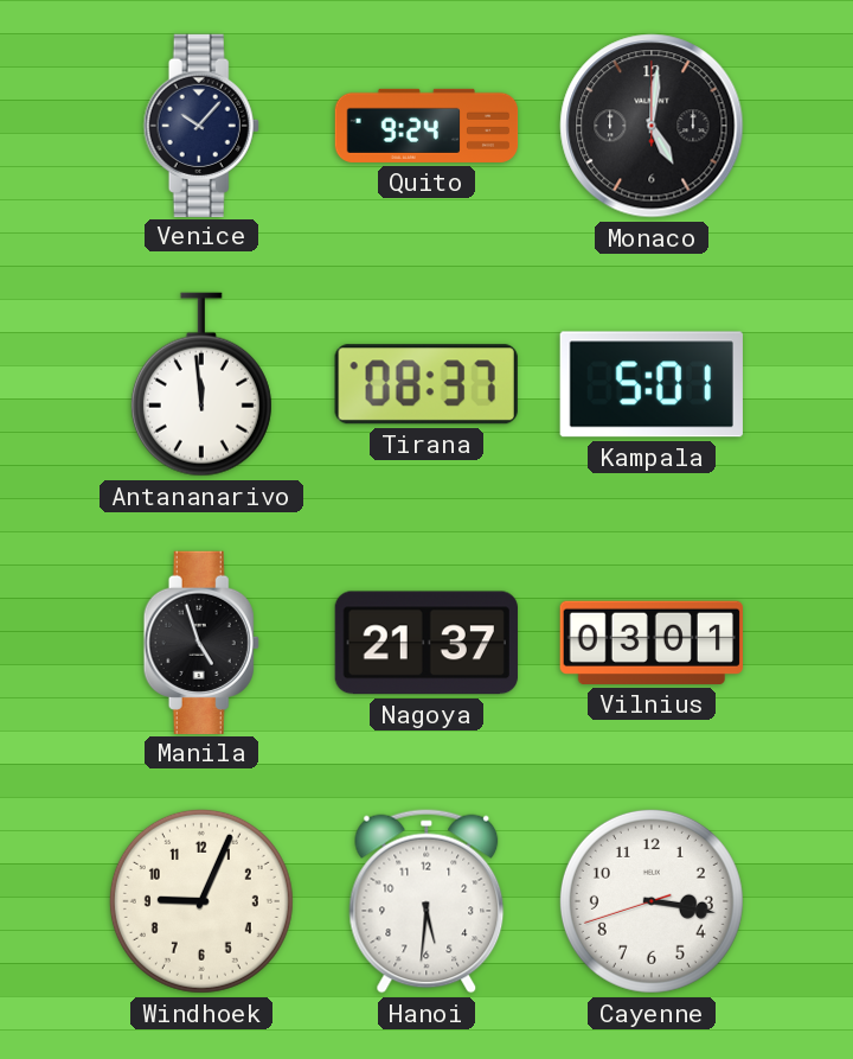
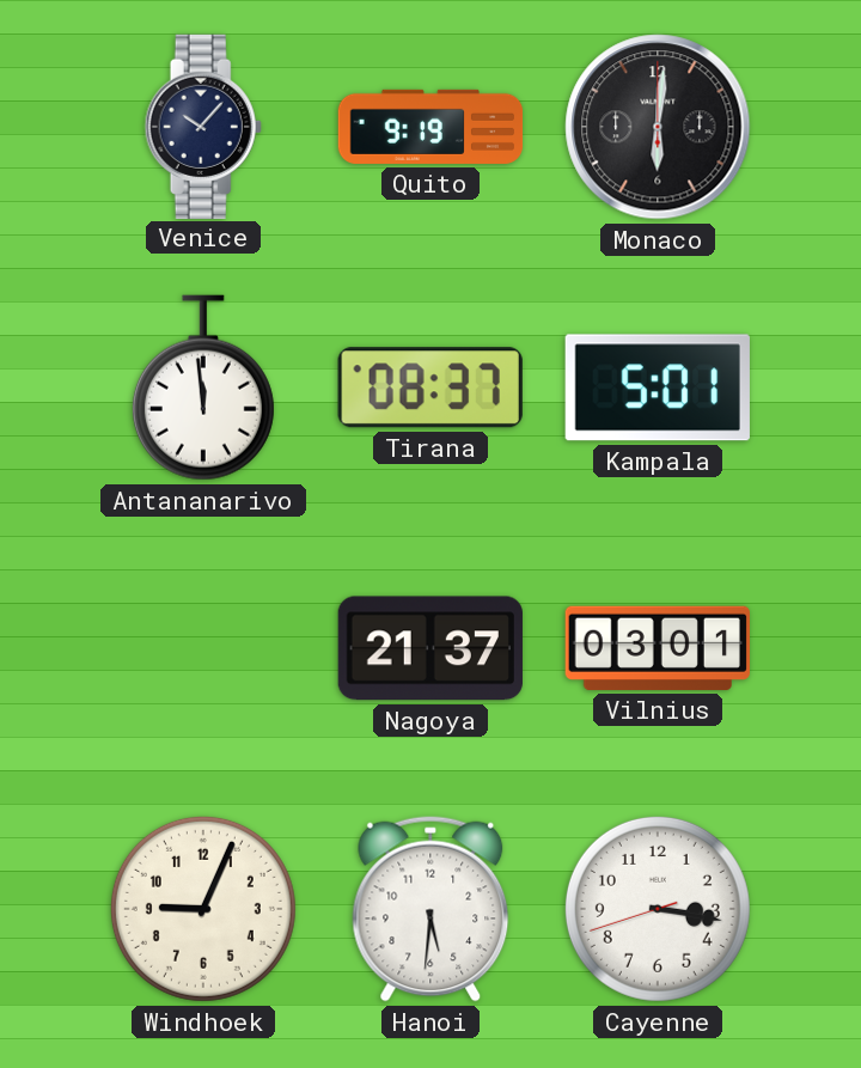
Quito: 9:24 -> 9:19 (430, 127)
Monaco: 5:01 -> 6:01 (658, 127)
Manila: 4:57 -> none (201, 642)
